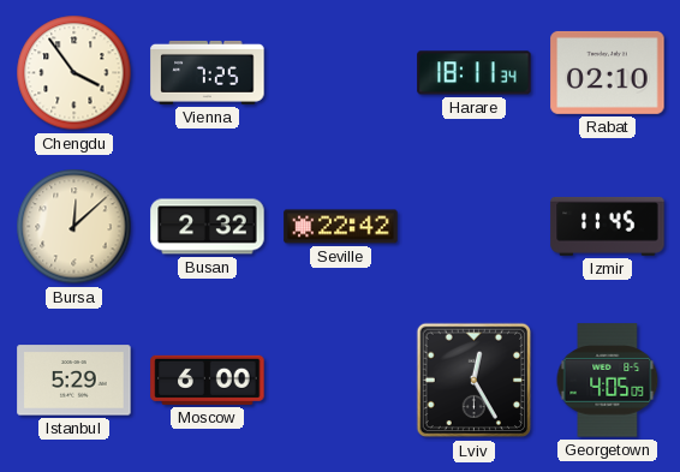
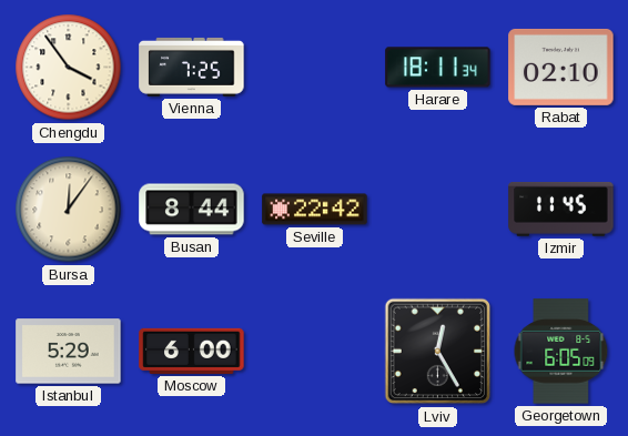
Bursa: 12:08 -> 12:06 (69, 210)
Busan: 2:32 -> 8:44 (192, 210)
Georgetown: 4:05 -> 6:05 (561, 352)
